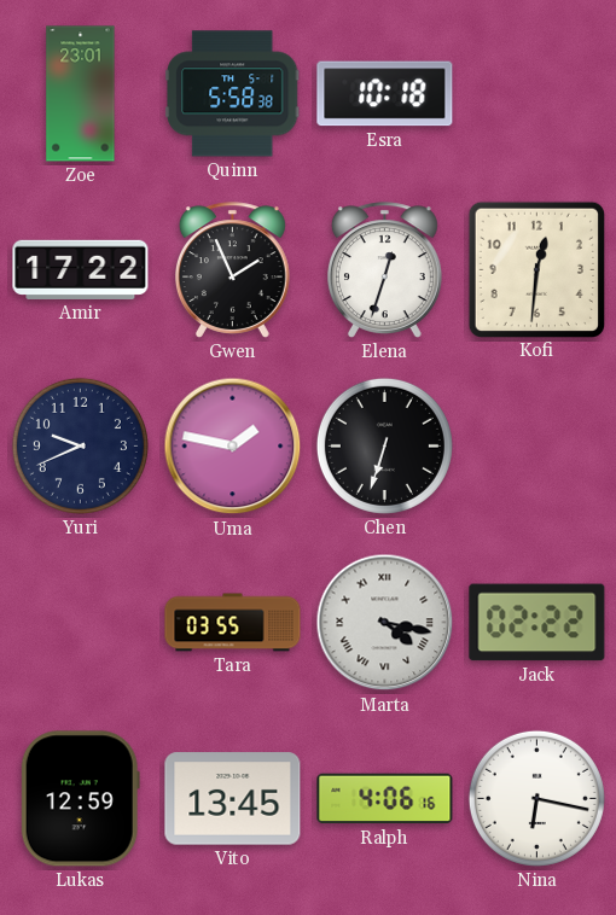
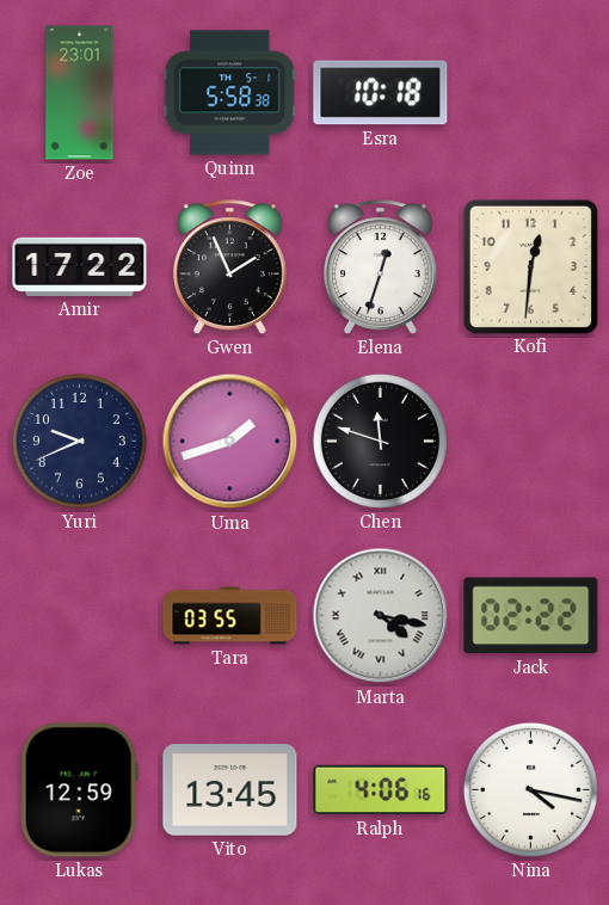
Uma: 1:47 -> 1:42 (230, 442)
Chen: 6:33 -> 11:48 (380, 441)
Nina: 6:17 -> 4:17 (530, 789)
